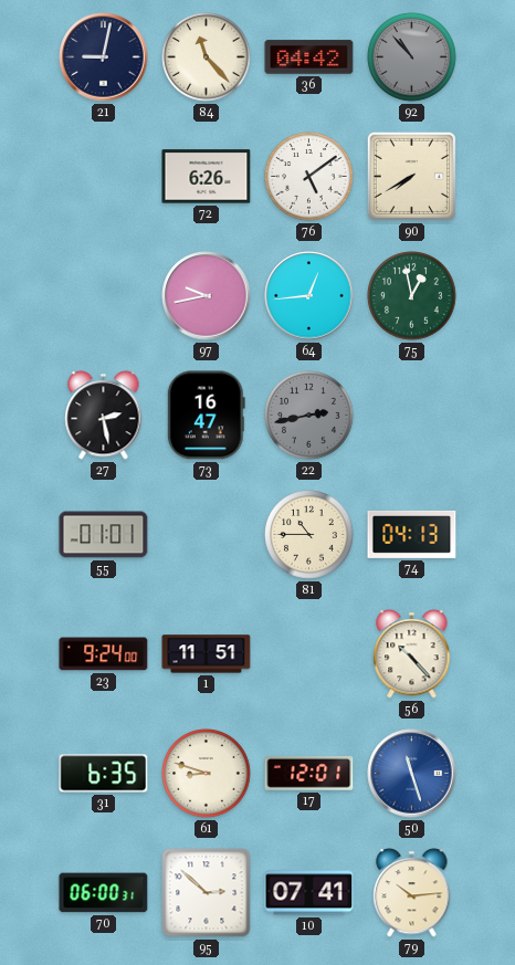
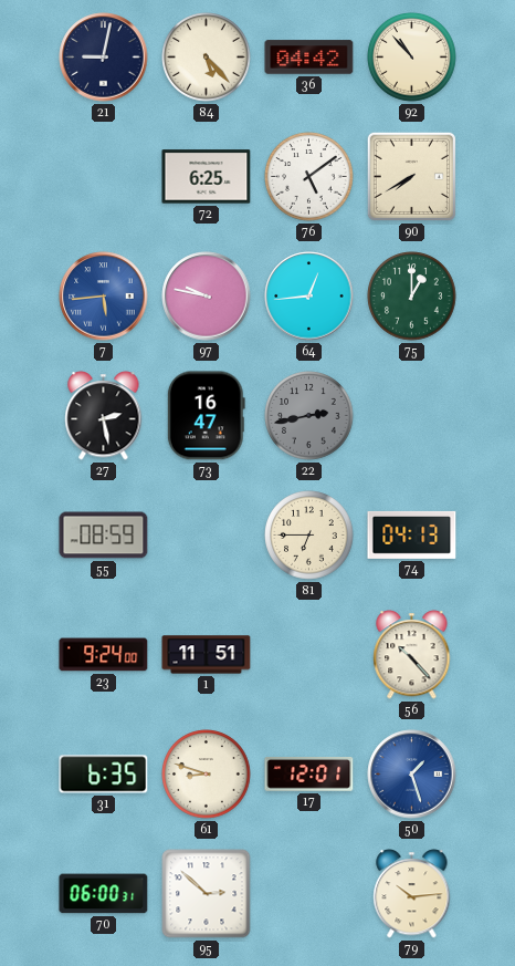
84: 11:23 -> 5:23 (207, 58)
92 dial: grey -> cream (412, 58)
72: 6:26 -> 6:25 (207, 177)
7: none -> 5:44 (104, 297)
97: 9:43 -> 9:47 (207, 297)
75: 12:58 -> 1:00 (412, 297)
55: 01:01 -> 08:59 (104, 536)
81: 10:45 -> 6:45 (309, 536)
50: 11:27 -> 1:27 (412, 775)
10: 07:41 -> none (309, 893)
